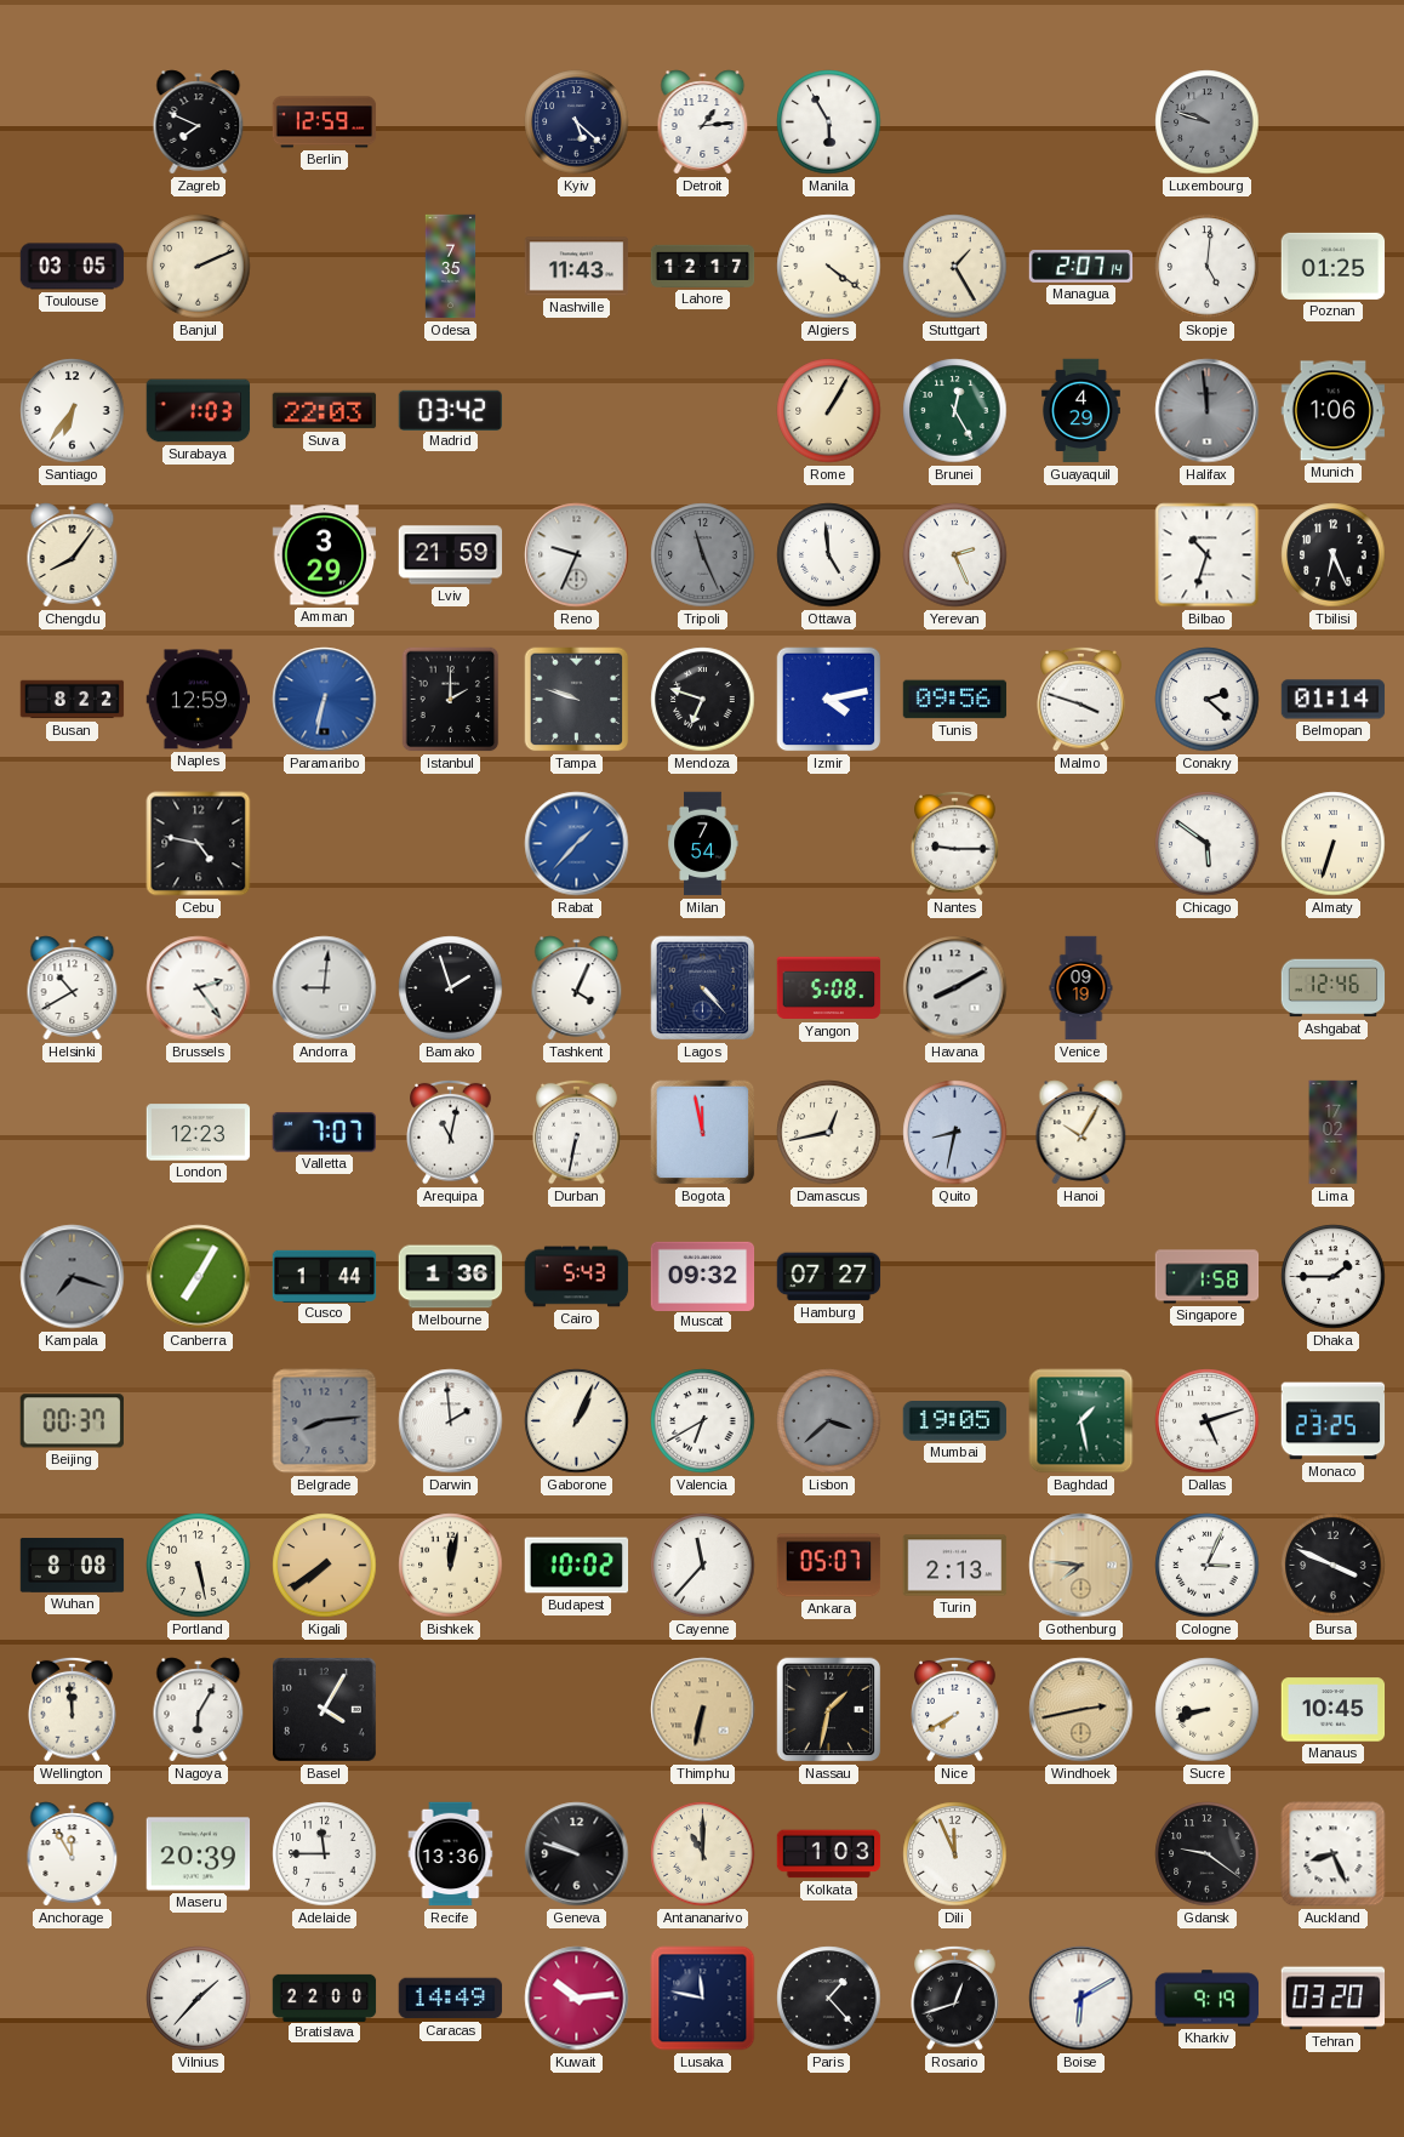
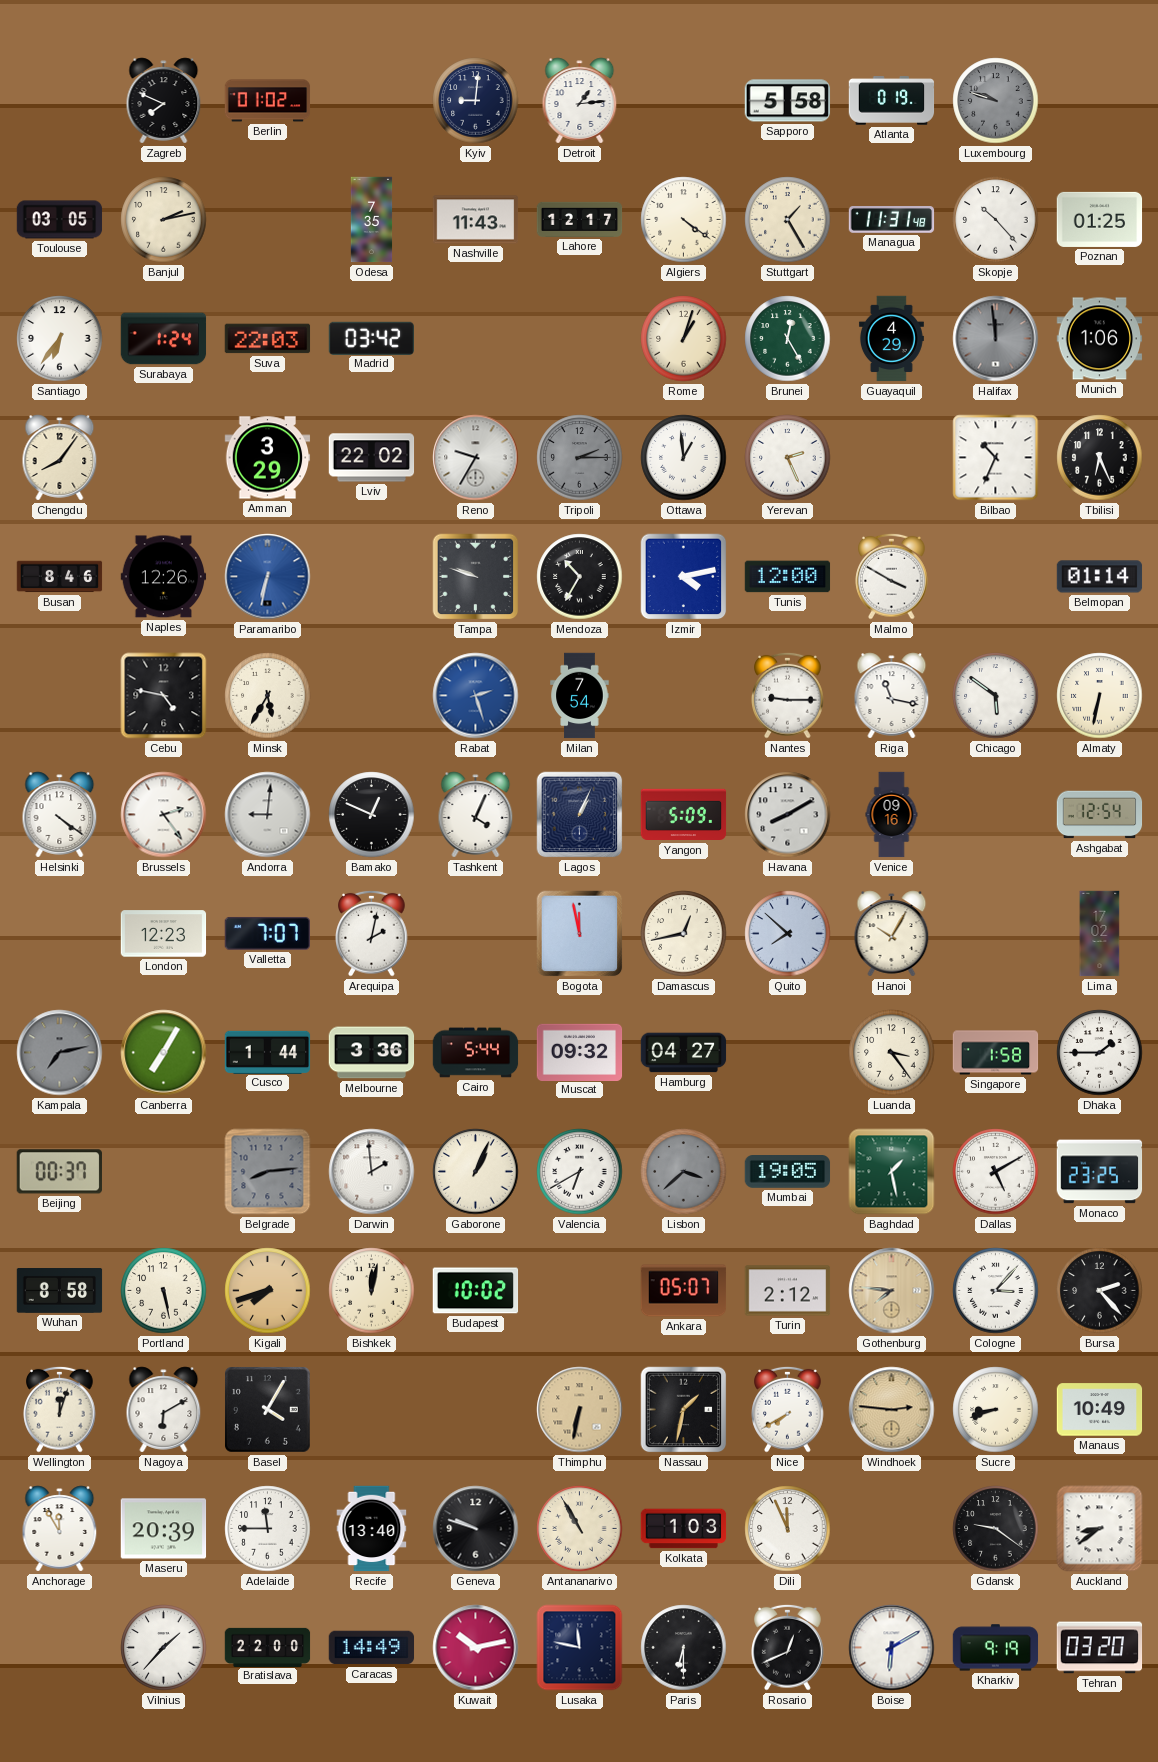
Berlin: 12:59 -> 01:02 (268, 101)
Kyiv: 5:22 -> 9:01 (476, 101)
Manila: 5:55 -> none (829, 122)
Sapporo: none -> 5:58 (788, 101)
Atlanta: none -> 0:19 (892, 101)
Banjul: 2:11 -> 2:13 (164, 220)
Managua: 2:07 -> 11:31 (892, 220)
Skopje: 5:01 -> 10:23 (996, 220)
Surabaya: 1:03 -> 1:24 (164, 339)
Rome: 1:05 -> 1:03 (684, 339)
Lviv: 21:59 -> 22:02 (372, 458)
Reno: 9:34 -> 9:35 (476, 458)
Tripoli: 11:26 -> 2:15 (580, 458)
Ottawa: 4:59 -> 12:59 (684, 458)
Bilbao: 10:33 -> 10:34 (996, 458)
Busan: 8:22 -> 8:46 (60, 577)
Naples: 12:59 -> 12:26 (164, 577)
Istanbul: 2:00 -> none (451, 700)
Mendoza: 6:48 -> 10:35 (580, 577)
Tunis: 09:56 -> 12:00 (788, 577)
Malmo: 3:48 -> 3:50 (892, 576)
Conakry: 2:22 -> none (1208, 700)
Minsk: none -> 5:35 (268, 696)
Rabat: 1:37 -> 2:27 (476, 696)
Riga: none -> 11:17 (892, 696)
Almaty: 6:33 -> 6:32 (1100, 696)
Helsinki: 10:40 -> 4:21 (60, 815)
Bamako: 1:57 -> 12:49 (372, 815)
Lagos: 4:23 -> 1:04 (580, 815)
Yangon: 5:08 -> 5:09 (684, 815)
Venice: 09:19 -> 09:16 (892, 815)
Ashgabat: 12:46 -> 12:54 (1100, 815)
Arequipa: 11:02 -> 2:02 (372, 933)
Durban: 6:32 -> none (577, 1132)
Quito: 8:32 -> 7:52 (788, 934)
Kampala: 7:18 -> 7:13 (60, 1053)
Melbourne: 1:36 -> 3:36 (372, 1053)
Cairo: 5:43 -> 5:44 (476, 1053)
Hamburg: 07:27 -> 04:27 (684, 1053)
Luanda: none -> 3:24 (892, 1053)
Dallas: 5:12 -> 5:10 (996, 1172)
Wuhan: 8:08 -> 8:58 (60, 1291)
Kigali: 7:39 -> 7:42 (268, 1291)
Cayenne: 11:37 -> none (703, 1566)
Turin: 2:13 -> 2:12 (788, 1291)
Cologne: 3:04 -> 3:07 (996, 1291)
Bursa: 3:49 -> 2:23 (1100, 1291)
Wellington: 11:59 -> 12:03 (60, 1409)
Nagoya: 6:05 -> 6:10 (164, 1410)
Windhoek: 2:43 -> 2:46 (892, 1410)
Manaus: 10:45 -> 10:49 (1100, 1410)
Recife: 13:36 -> 13:40 (372, 1529)
Antananarivo: 11:00 -> 10:55 (580, 1529)
Auckland: 8:26 -> 8:39 (1100, 1529)
Kuwait: 10:14 -> 10:13 (476, 1648)
Paris: 1:23 -> 6:30 (684, 1648)
Rosario: 12:42 -> 12:41 (788, 1647)
